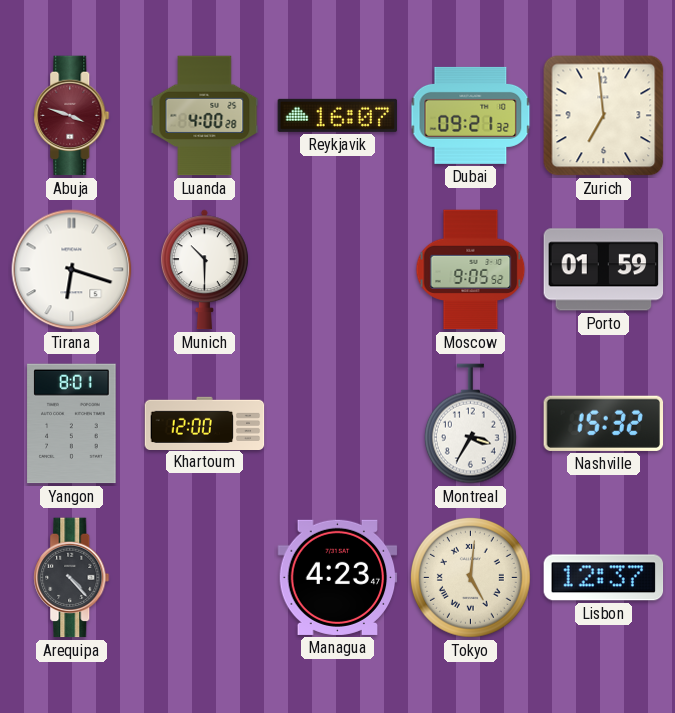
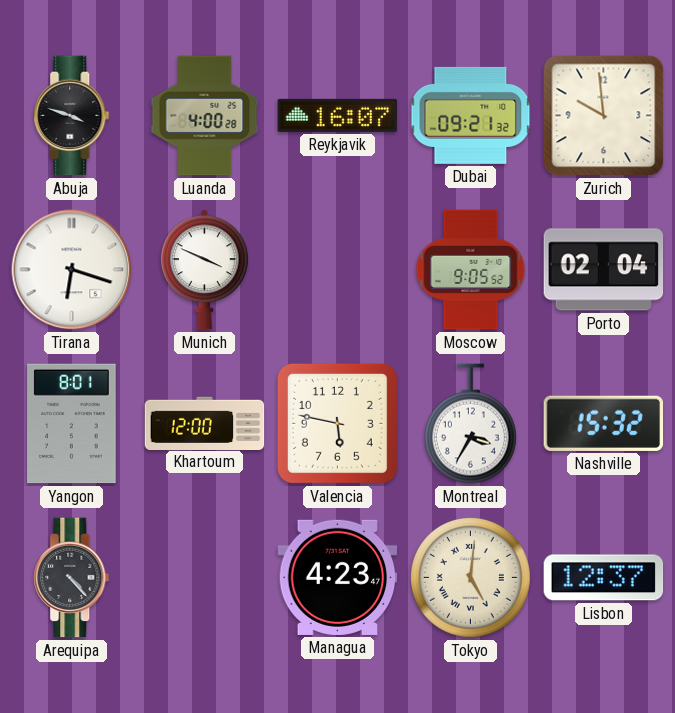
Abuja dial: burgundy -> black (72, 116)
Zurich: 6:59 -> 9:59 (604, 116)
Munich: 10:30 -> 3:49 (204, 270)
Porto: 01:59 -> 02:04 (604, 270)
Valencia: none -> 5:47 (337, 423)
